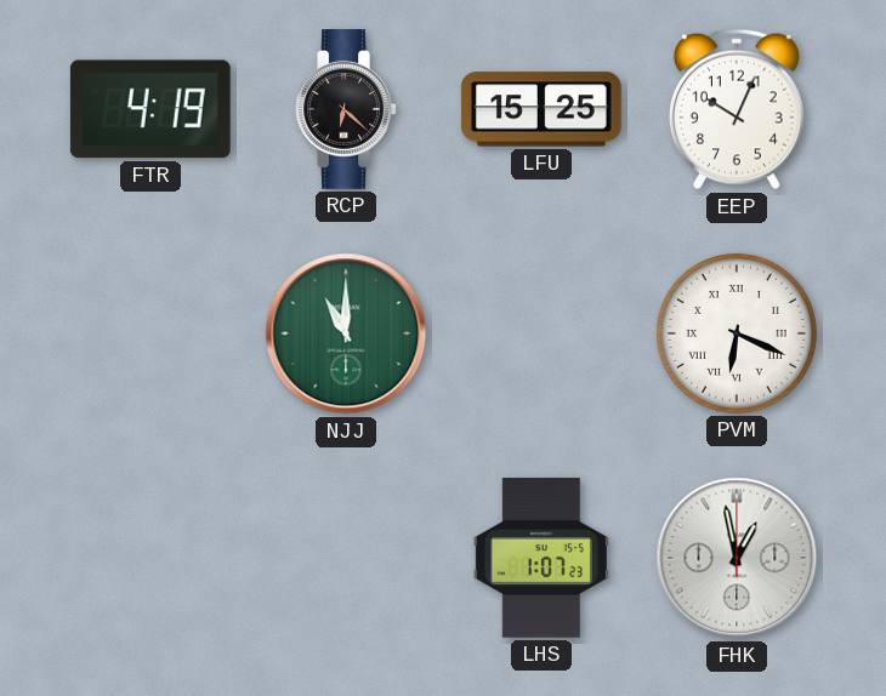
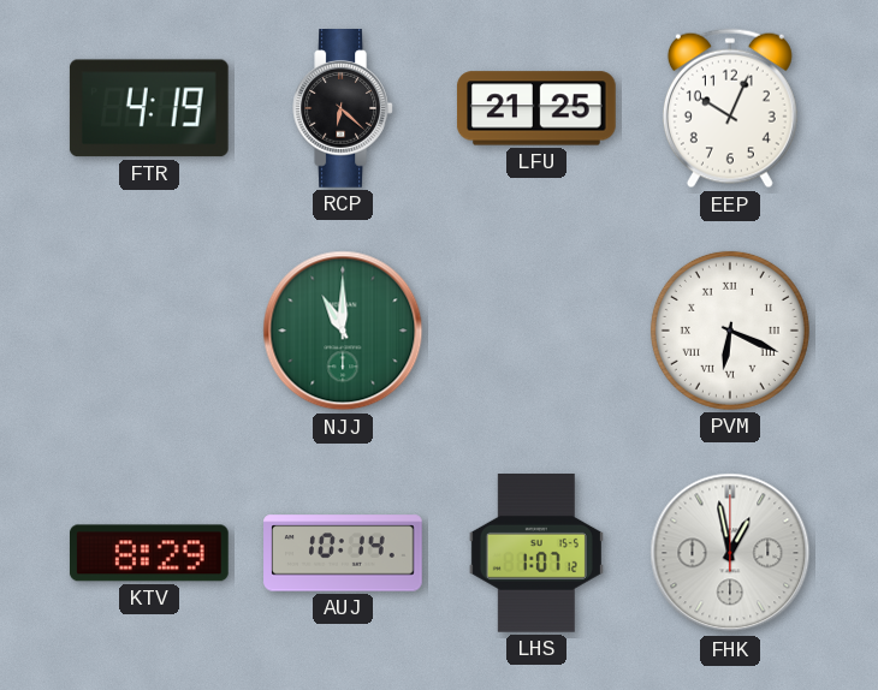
LFU: 15:25 -> 21:25 (536, 108)
KTV: none -> 8:29 (149, 553)
AUJ: none -> 10:14 (343, 553)
LHS: 1:07:23 -> 1:07:12 (536, 554)
